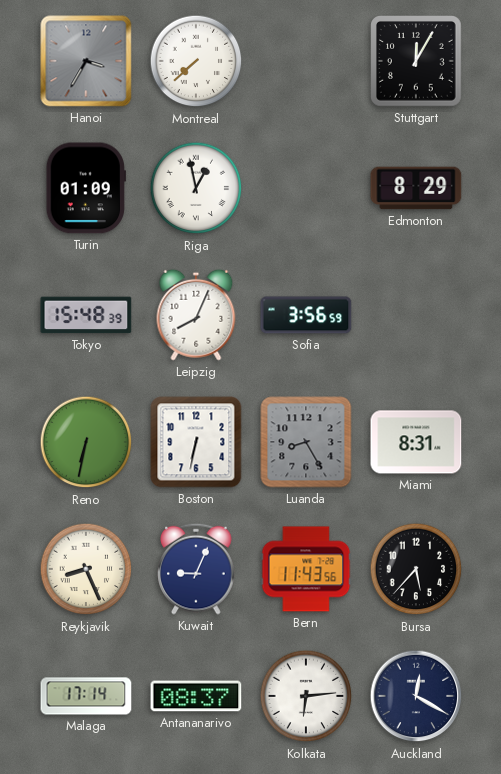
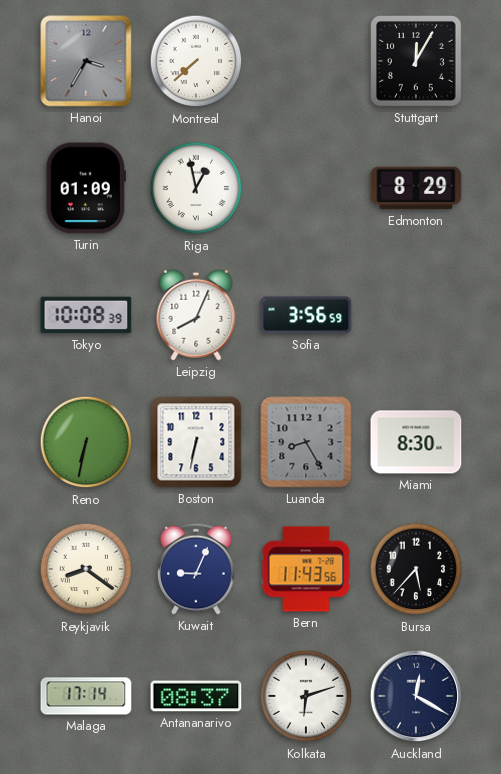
Tokyo: 15:48 -> 10:08 (86, 315)
Miami: 8:31 -> 8:30 (416, 442)
Reykjavik: 8:26 -> 8:21 (86, 569)
Kolkata: 6:14 -> 6:12 (306, 696)
